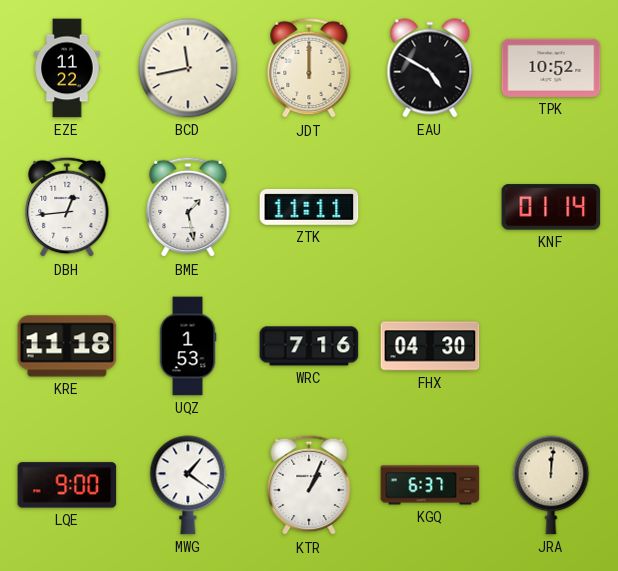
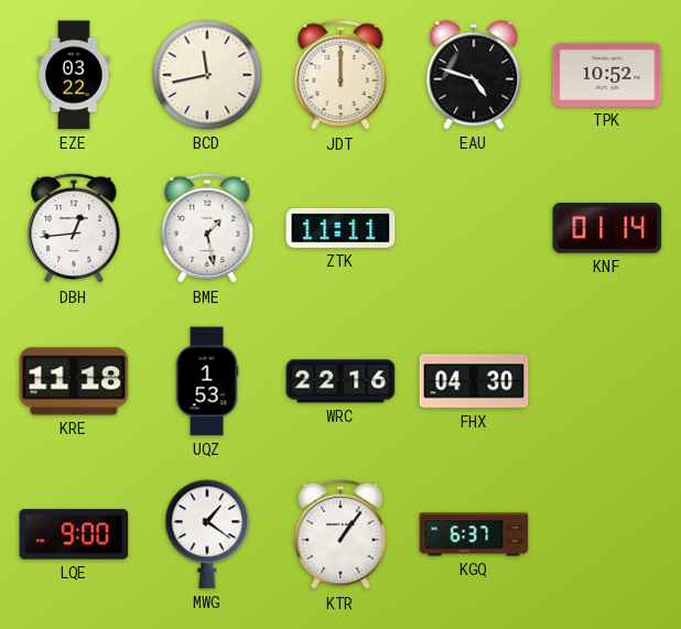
EZE: 11:22 -> 03:22 (74, 75)
EAU: 4:50 -> 4:48 (474, 75)
WRC: 7:16 -> 22:16 (340, 381)
KTR: 1:04 -> 1:06 (340, 534)
JRA: 12:01 -> none (551, 485)
